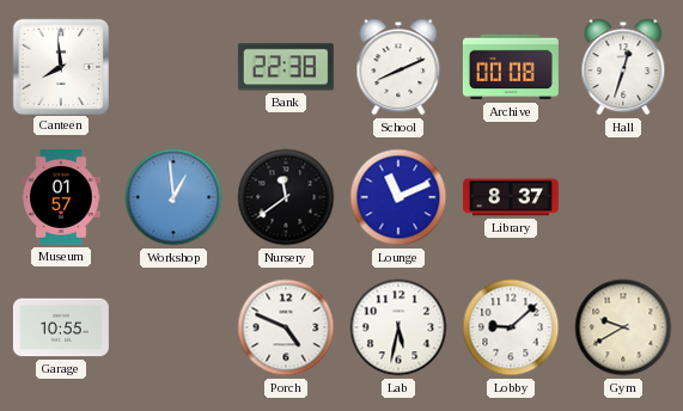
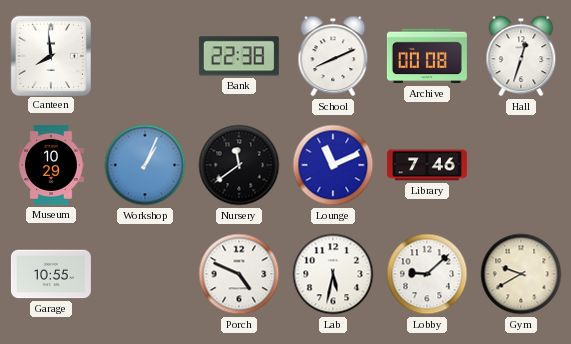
Museum: 01:57 -> 10:29 (51, 165)
Workshop: 12:59 -> 1:04 (145, 165)
Library: 8:37 -> 7:46 (427, 165)
